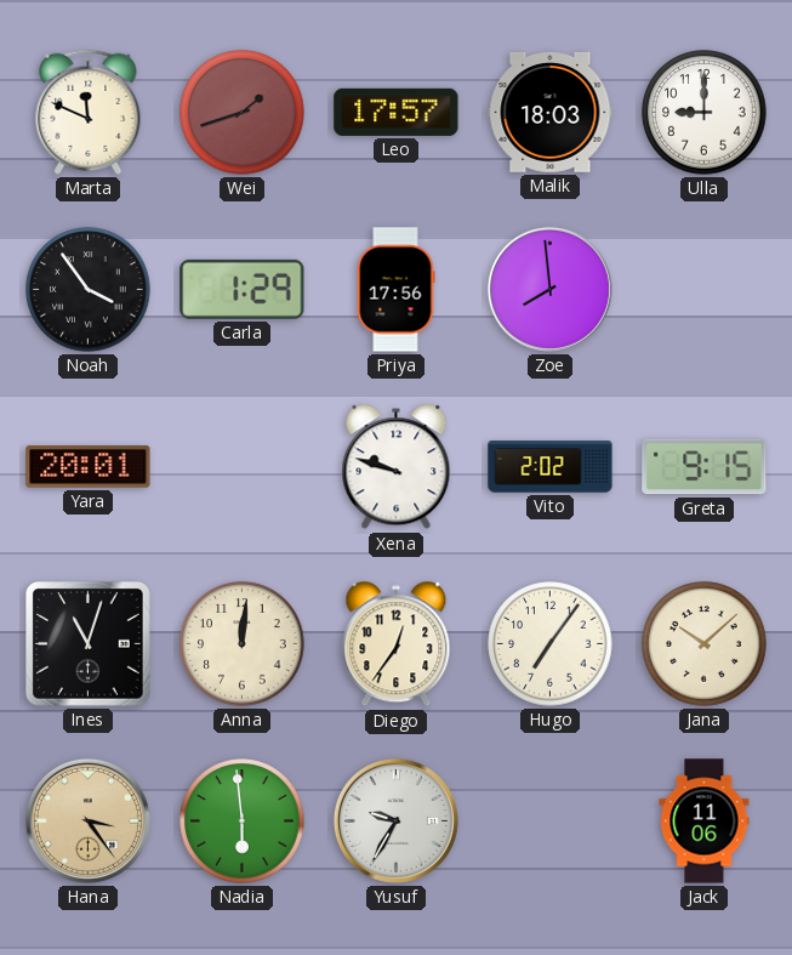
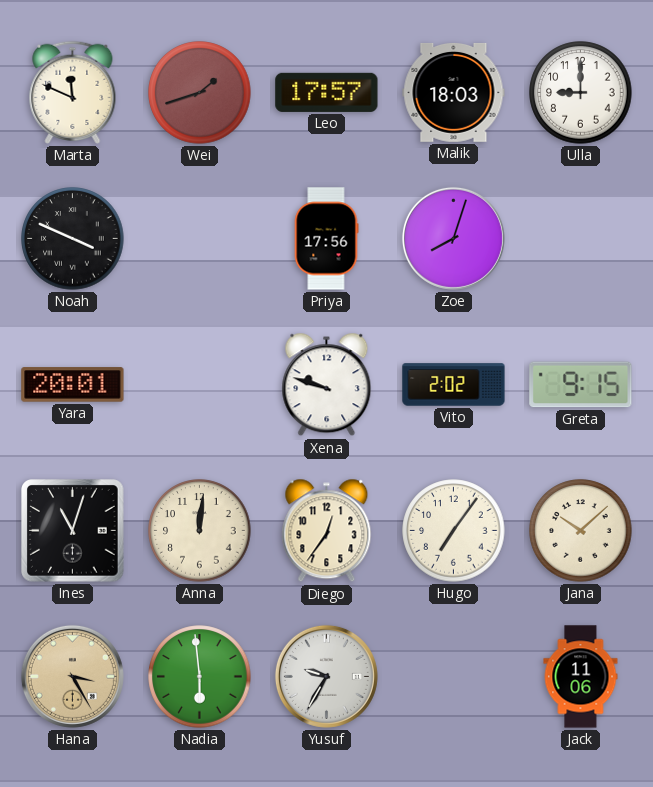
Noah: 3:54 -> 3:49 (73, 239)
Carla: 1:29 -> none (243, 289)
Zoe: 7:59 -> 8:03 (453, 238)
Hana: 3:24 -> 3:25 (72, 676)
